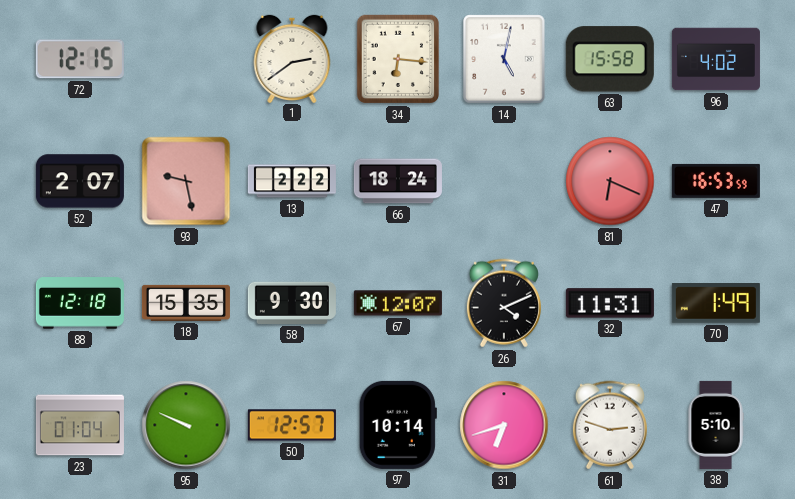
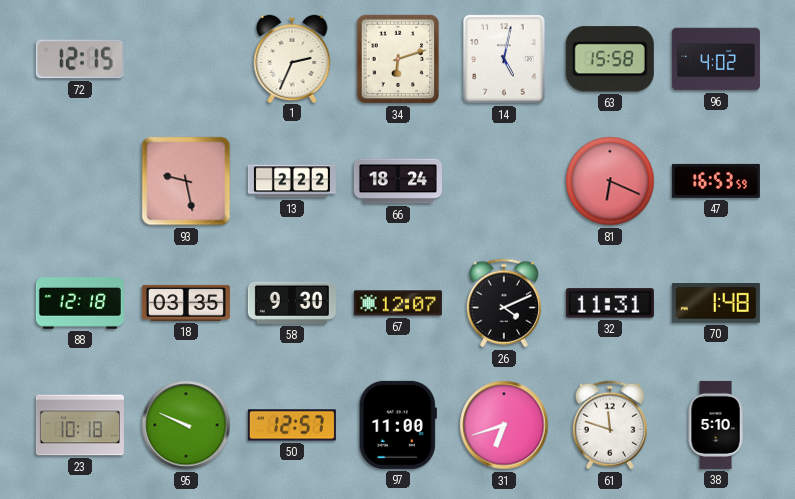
1: 2:39 -> 2:34 (292, 58)
34: 6:16 -> 6:12 (398, 59)
52: 2:07 -> none (80, 181)
18: 15:35 -> 03:35 (186, 303)
70: 1:49 -> 1:48 (716, 304)
23: 01:04 -> 10:18 (80, 425)
97: 10:14 -> 11:00 (398, 425)
61: 2:48 -> 11:48 (610, 425)
